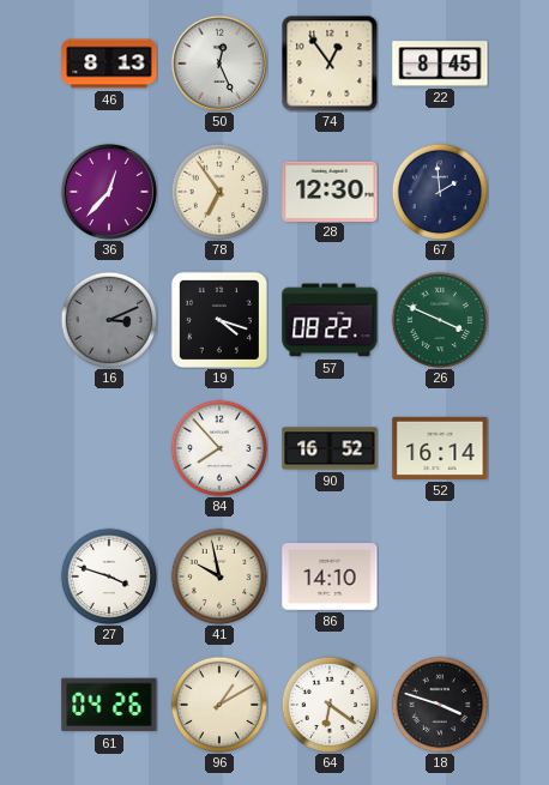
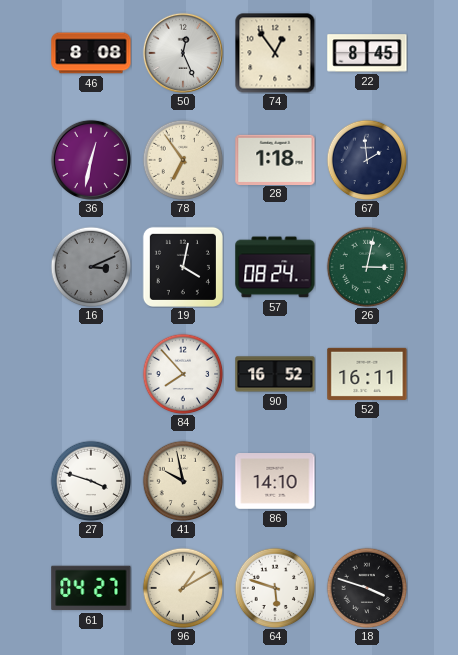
46: 8:13 -> 8:08 (91, 53)
36: 12:37 -> 12:32 (91, 160)
28: 12:30 -> 1:18 (275, 159)
19: 4:18 -> 4:02 (183, 267)
57: 08:22 -> 08:24 (275, 267)
26: 3:49 -> 3:02 (367, 267)
52: 16:14 -> 16:11 (367, 374)
61: 04:26 -> 04:27 (91, 588)
64: 6:21 -> 5:48 (275, 588)
